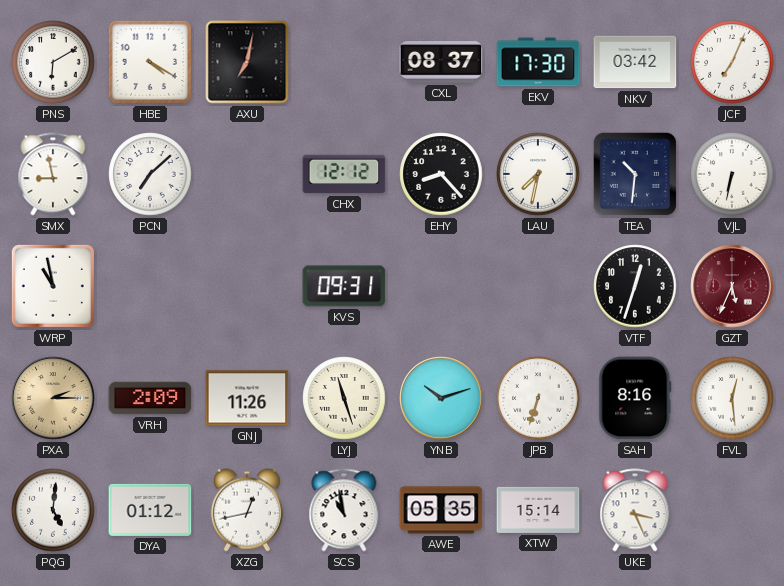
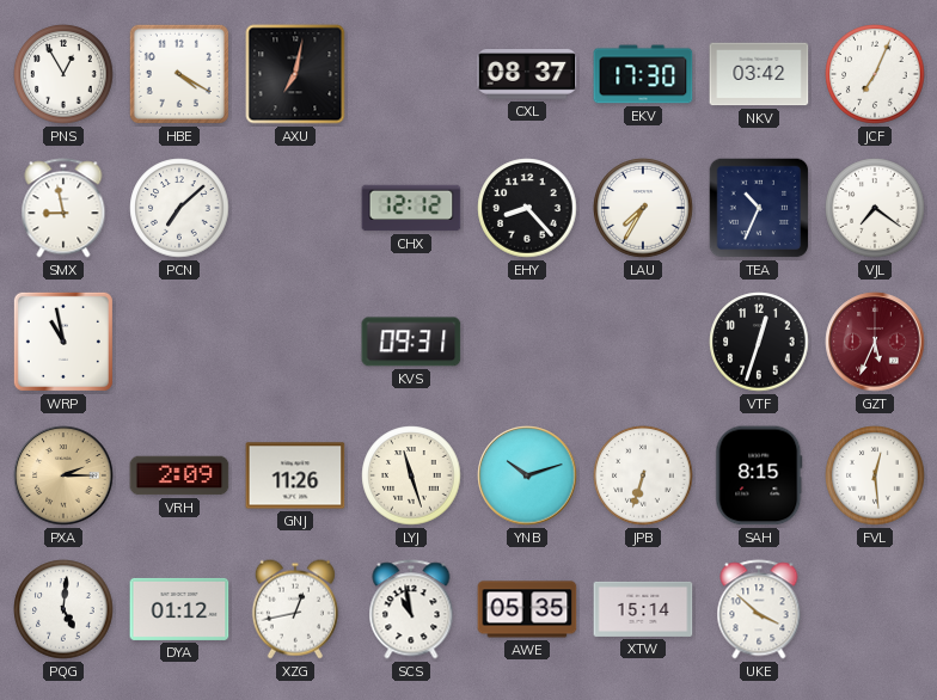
PNS: 6:10 -> 12:55 (63, 74)
LAU: 7:32 -> 7:35 (643, 208)
TEA: 10:31 -> 10:34 (759, 208)
VJL: 6:32 -> 7:21 (875, 208)
SAH: 8:16 -> 8:15 (759, 475)
UKE: 3:26 -> 3:52 (759, 609)
